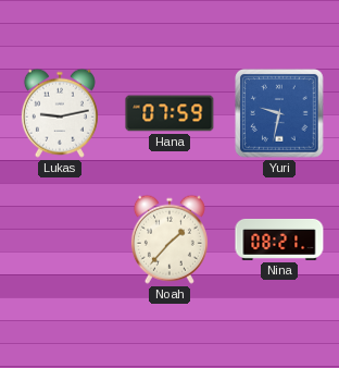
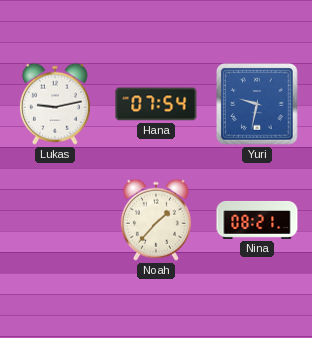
Hana: 07:59 -> 07:54 (156, 104)
